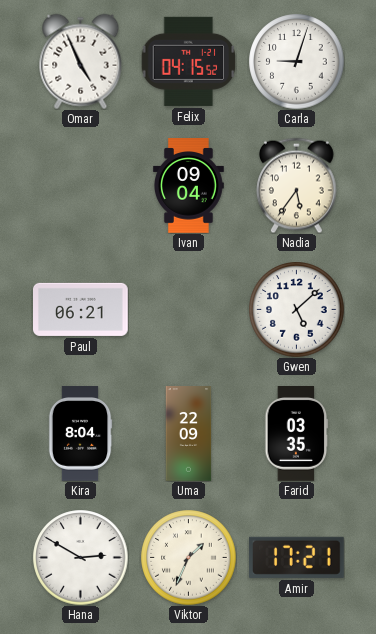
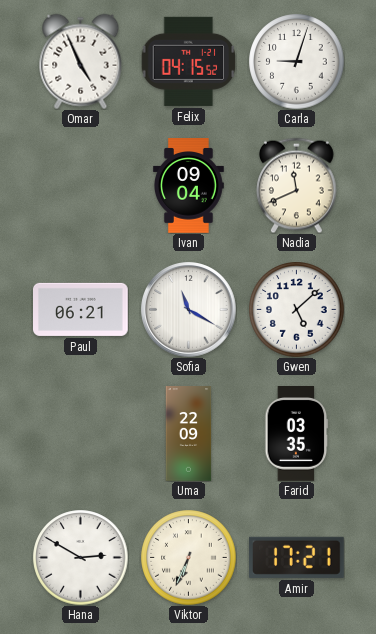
Nadia: 5:36 -> 11:41 (297, 185)
Sofia: none -> 11:20 (189, 310)
Kira: 8:04 -> none (80, 434)
Viktor: 1:34 -> 6:34 (188, 557)
